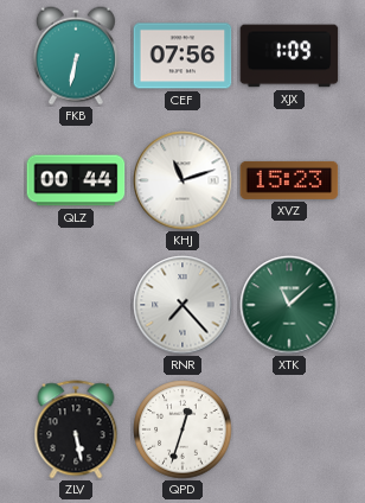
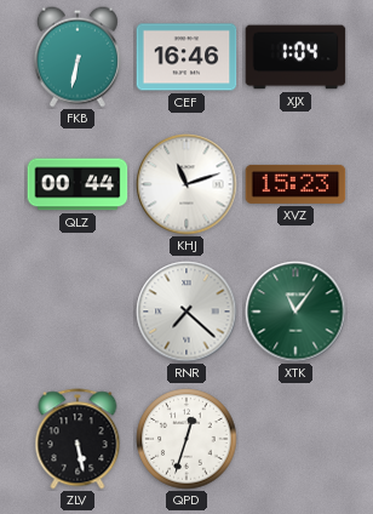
CEF: 07:56 -> 16:46 (187, 57)
XJX: 1:09 -> 1:04 (295, 57)
RNR: 7:23 -> 7:22 (187, 312)
XTK: 11:08 -> 11:06 (295, 312)
